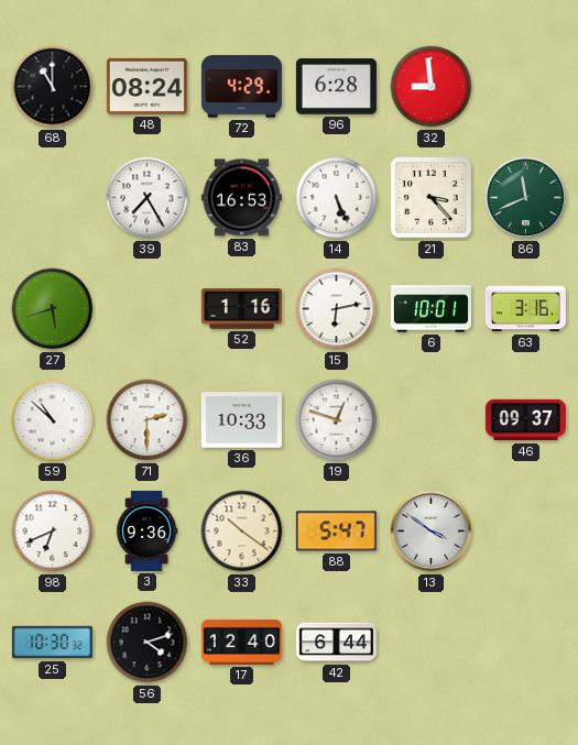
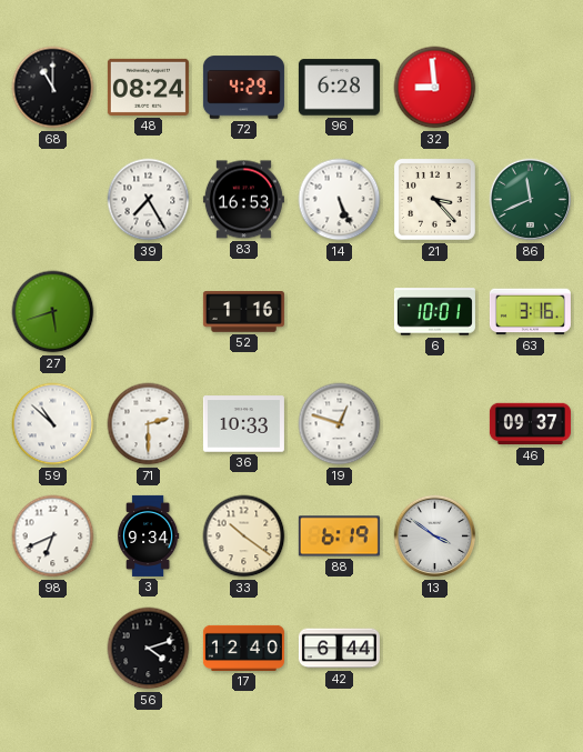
15: 6:13 -> none (337, 309)
3: 9:36 -> 9:34 (148, 535)
88: 5:47 -> 6:19 (339, 537)
25: 10:30 -> none (52, 643)
